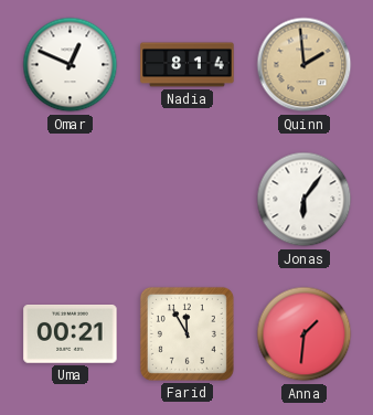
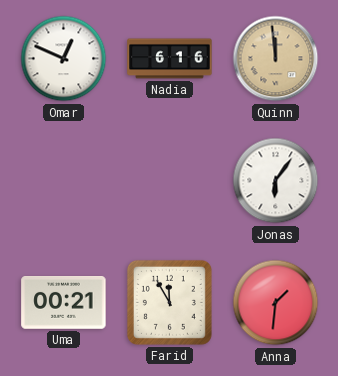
Nadia: 8:14 -> 6:16 (170, 59)
Quinn: 1:59 -> 11:59 (276, 59)
